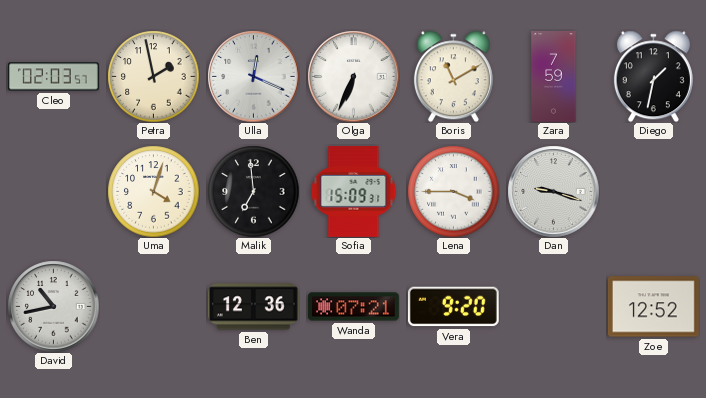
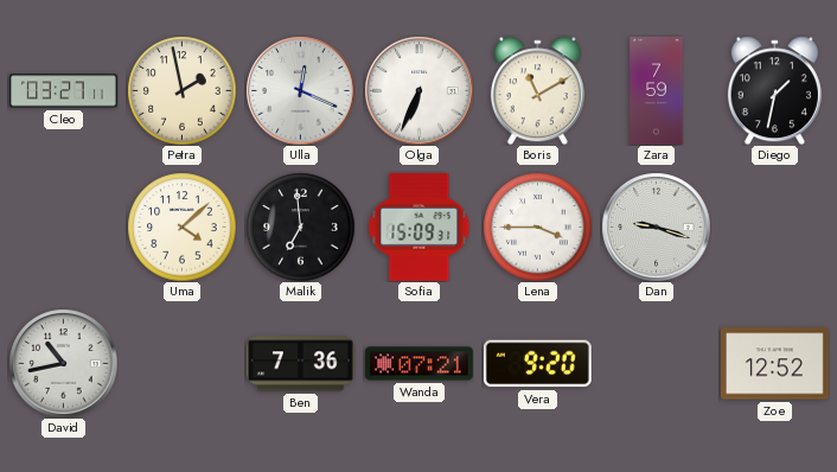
Cleo: 02:03 -> 03:27 (64, 91)
Uma: 4:03 -> 4:08 (181, 227)
Ben: 12:36 -> 7:36 (300, 364)
